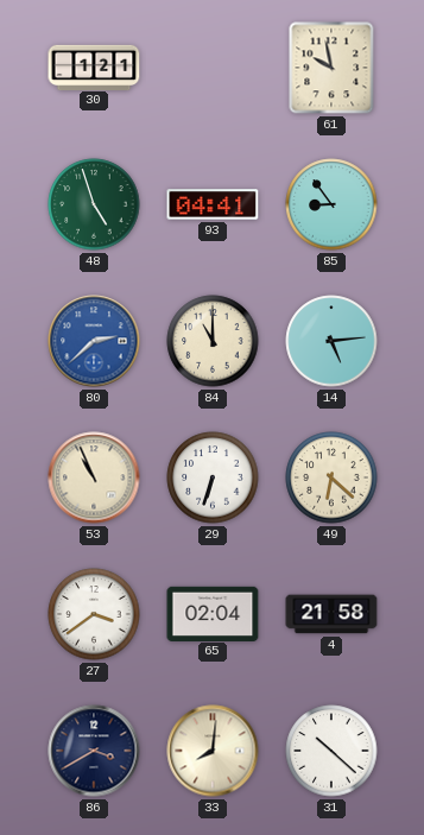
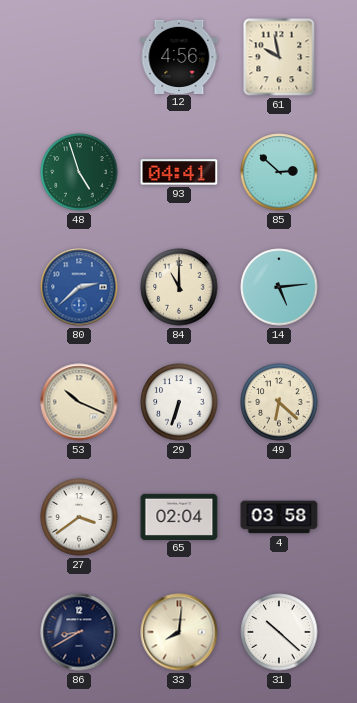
30: 1:21 -> none (94, 67)
12: none -> 4:56 (179, 56)
85: 8:54 -> 2:52 (279, 172)
53: 10:56 -> 10:19 (79, 402)
4: 21:58 -> 03:58 (279, 517)
86: 3:40 -> 8:40 (79, 632)
